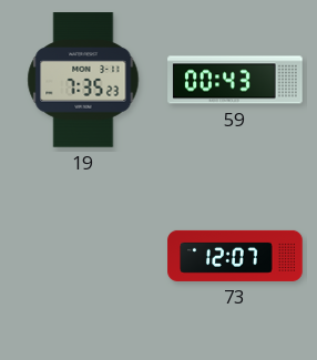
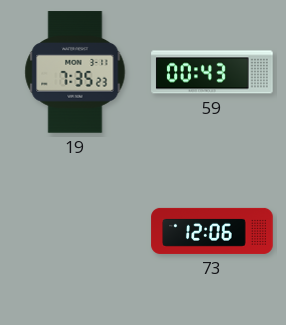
73: 12:07 -> 12:06 (212, 231)
